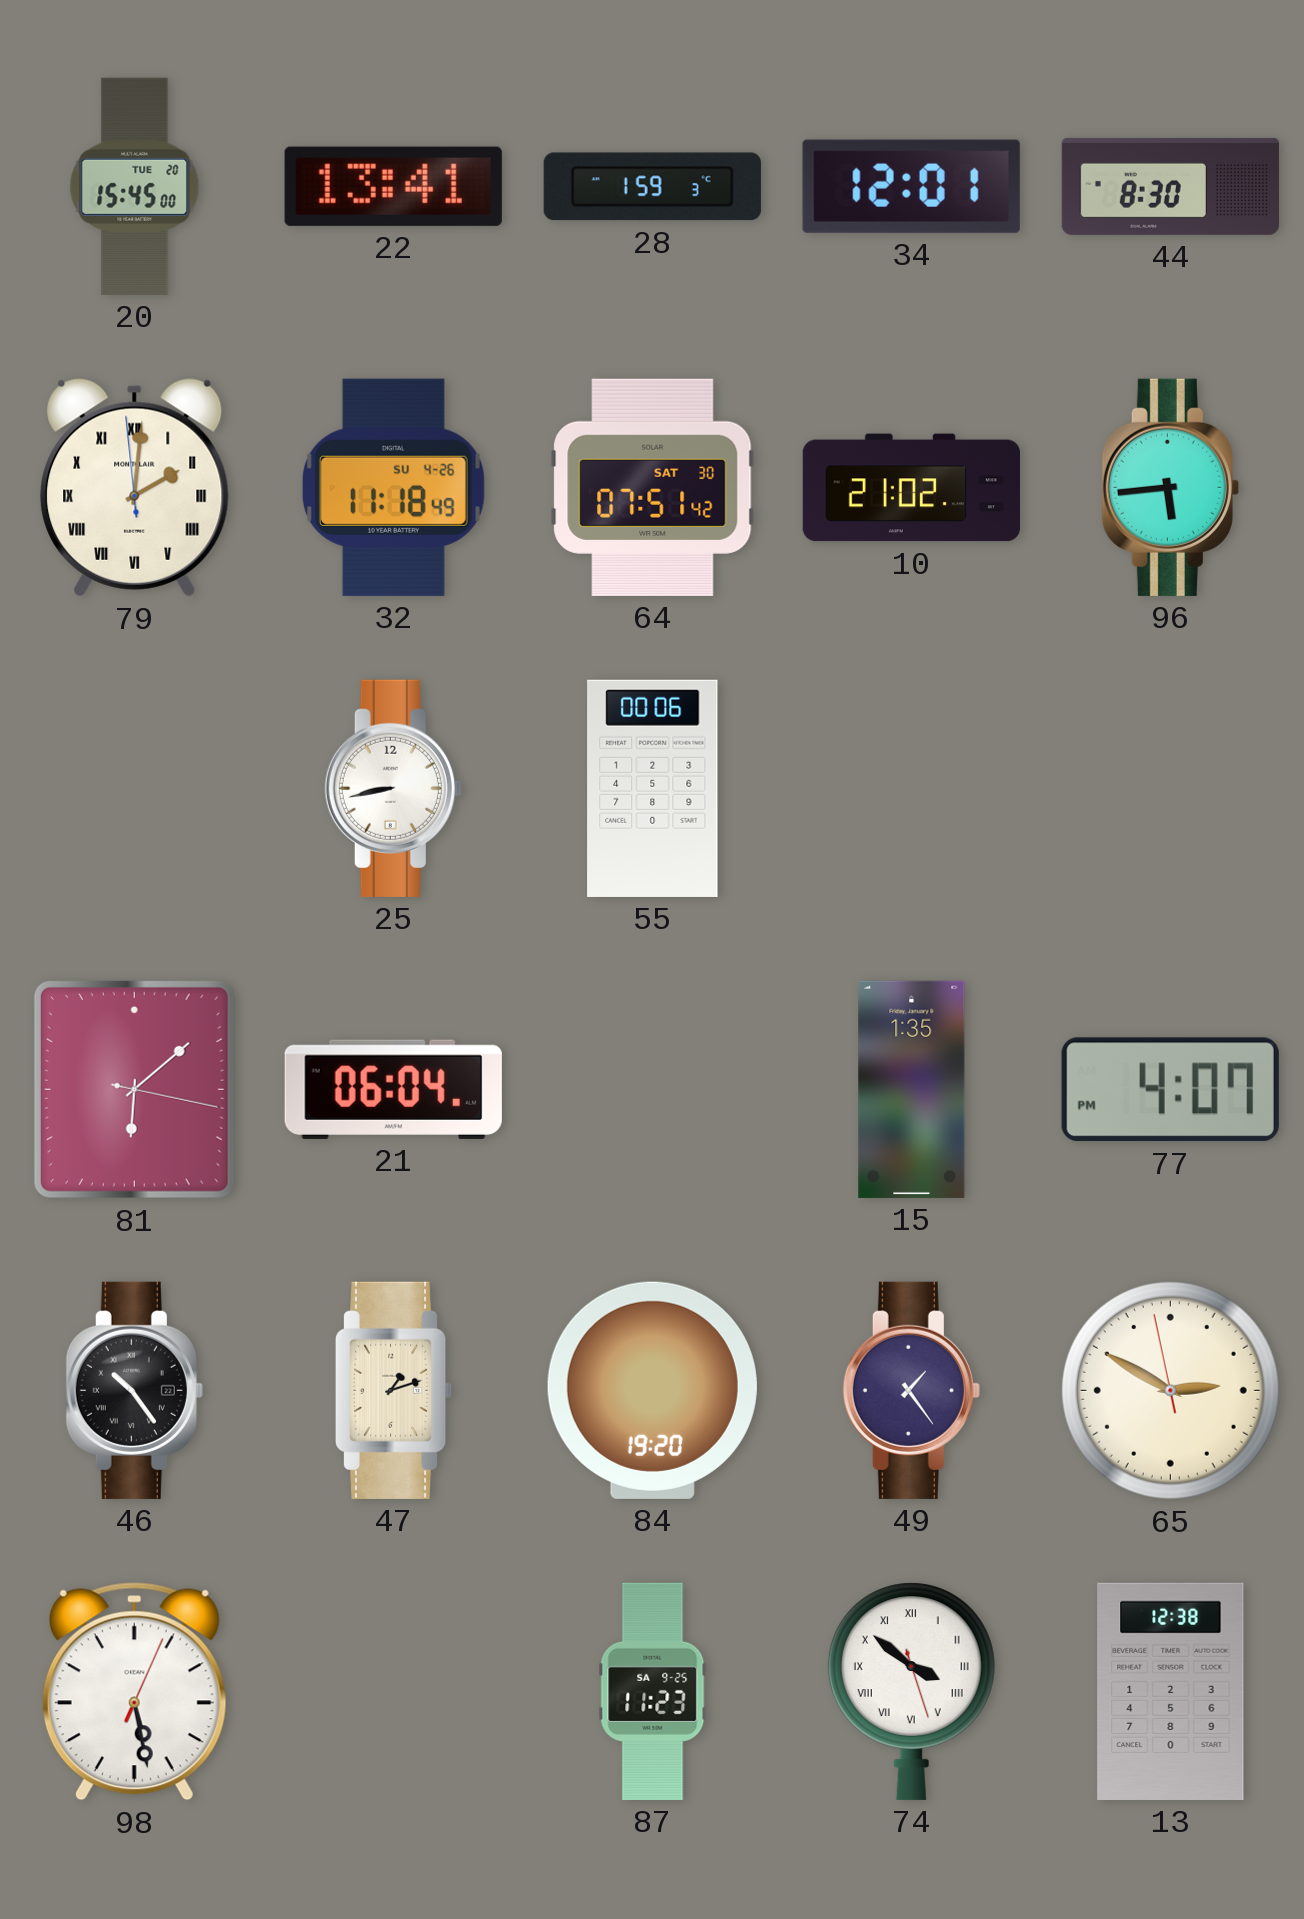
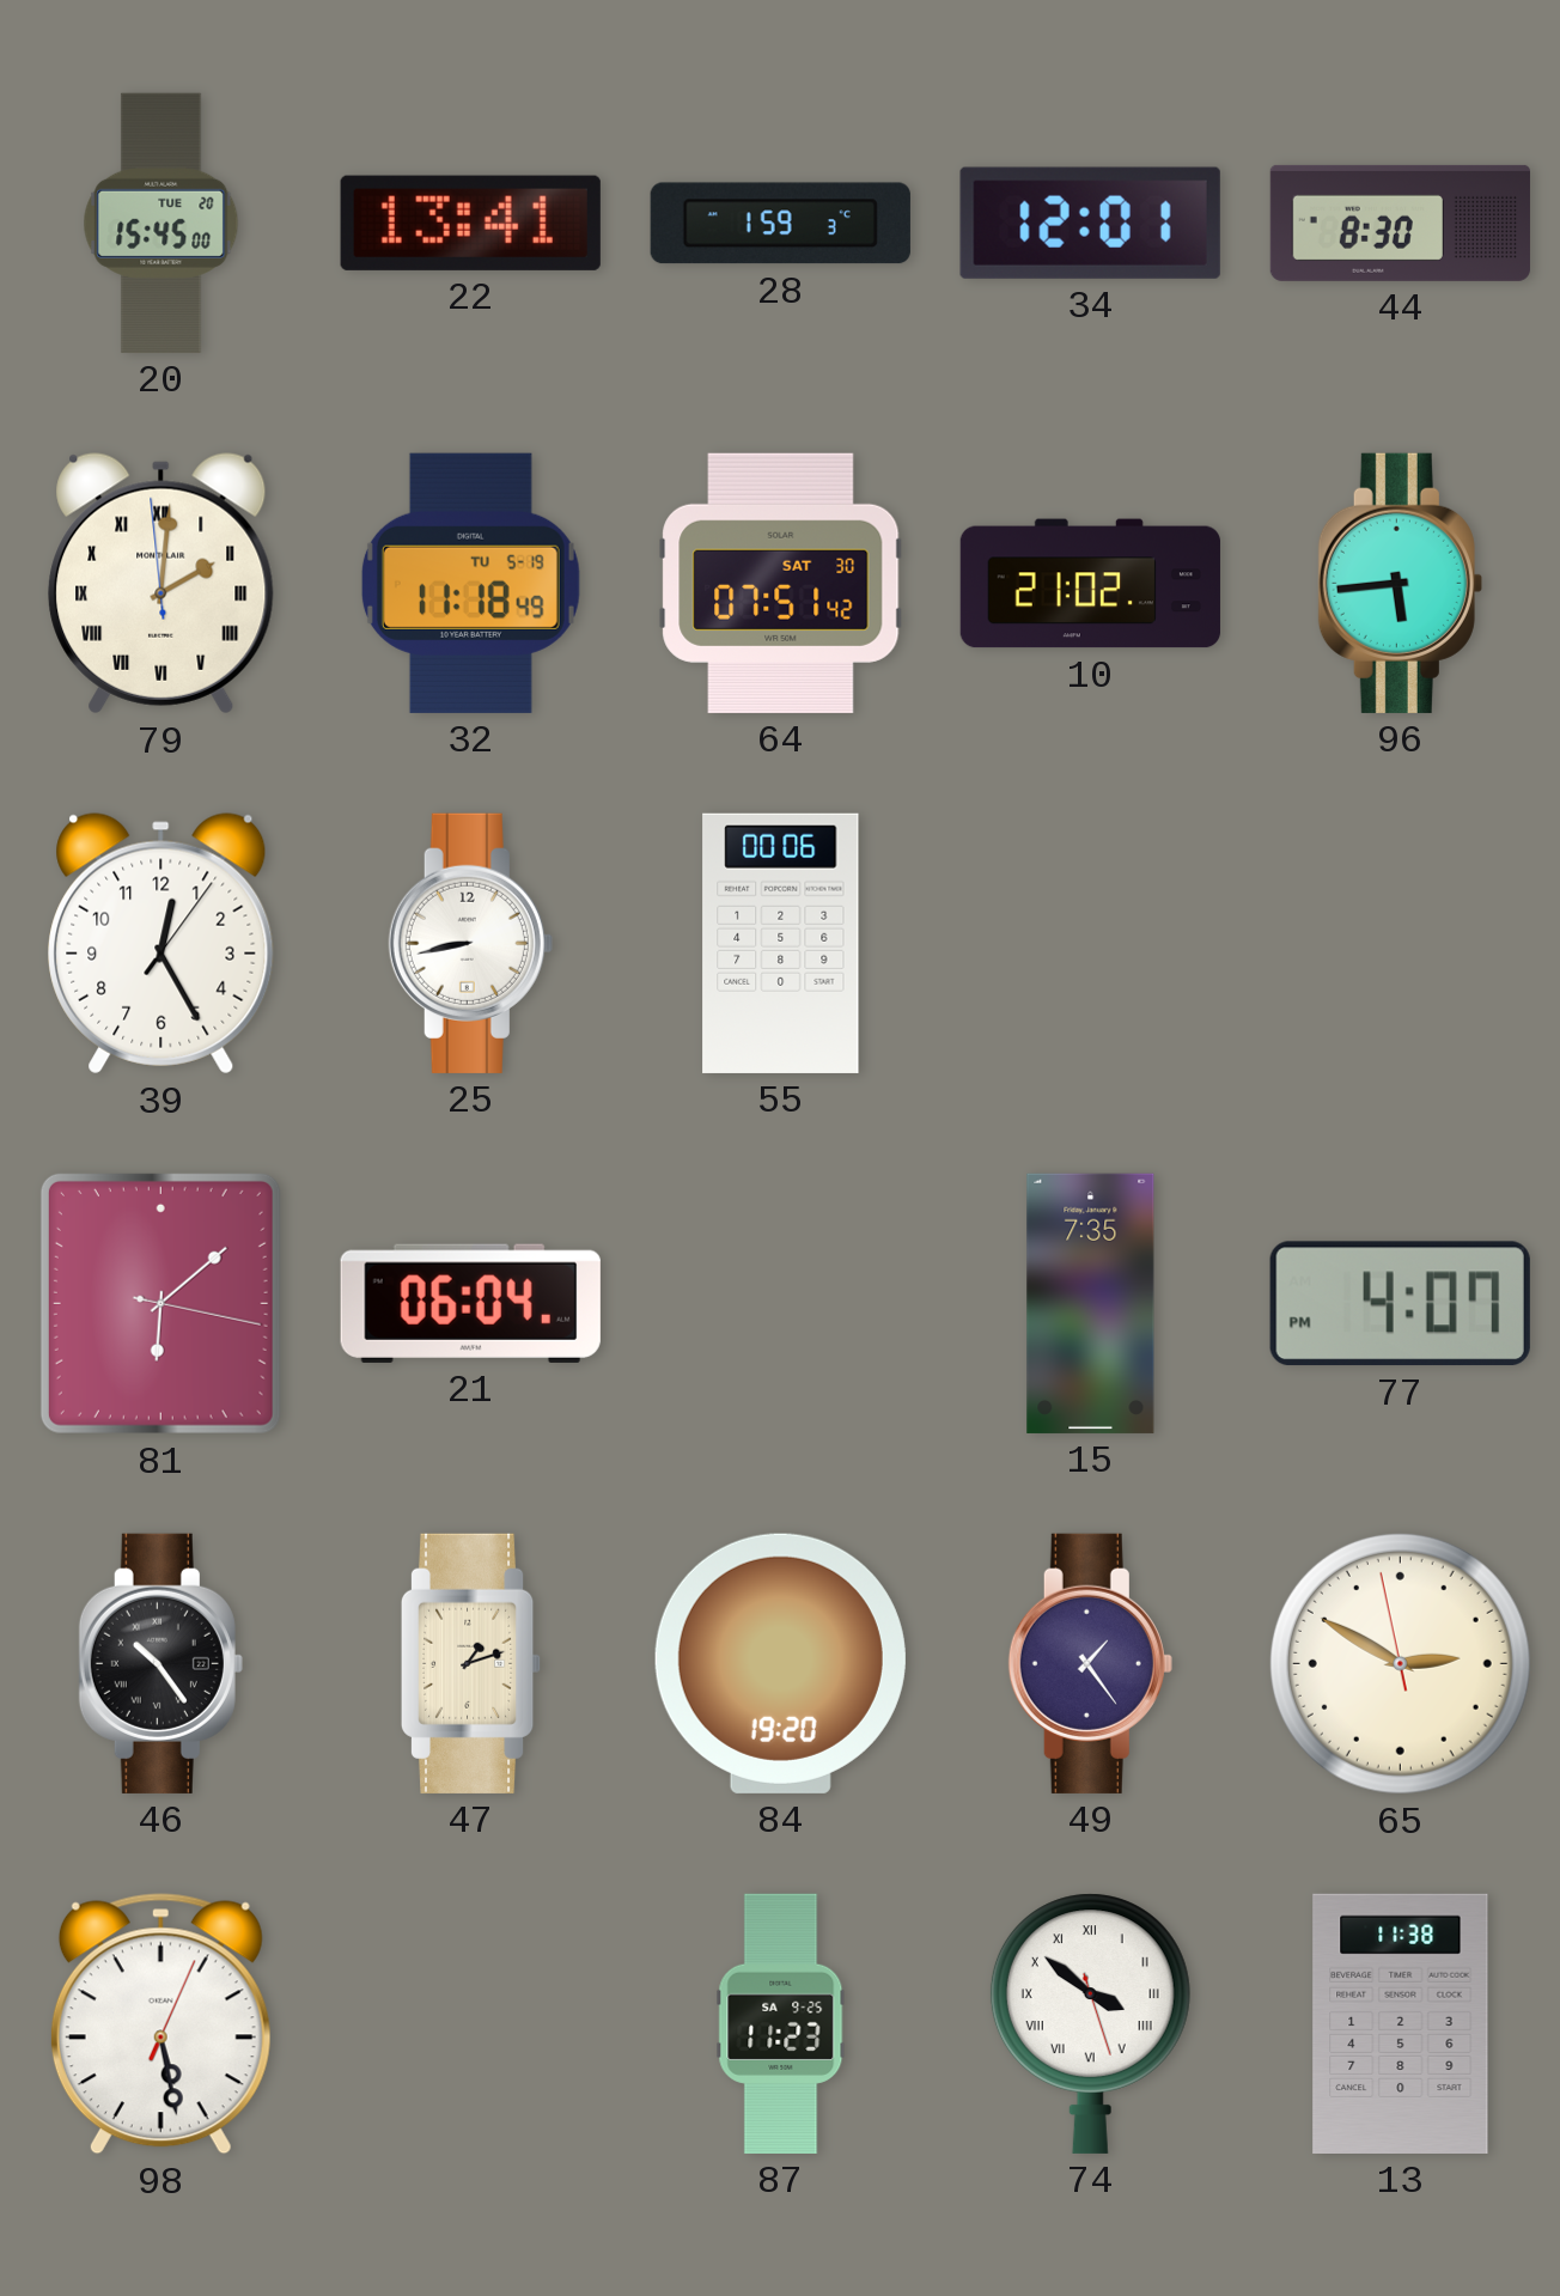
32 date: SU 4-26 -> TU 5-19 (470, 583)
39: none -> 12:25 (162, 944)
15: 1:35 -> 7:35 (1091, 1303)
13: 12:38 -> 11:38 (1401, 2023)
